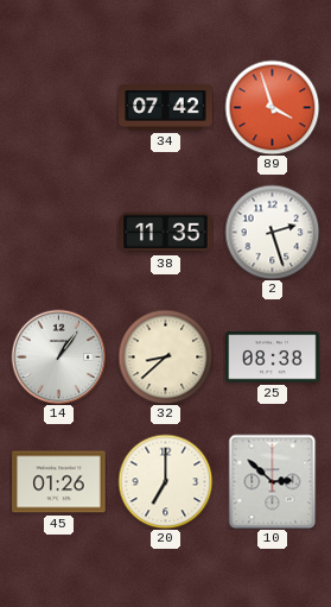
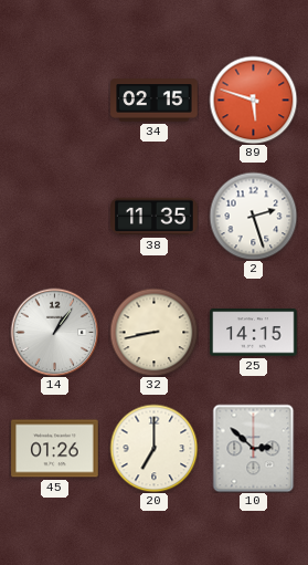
34: 07:42 -> 02:15 (155, 101)
89: 3:57 -> 5:48 (253, 100)
32: 8:38 -> 8:43 (153, 332)
25: 08:38 -> 14:15 (254, 333)
